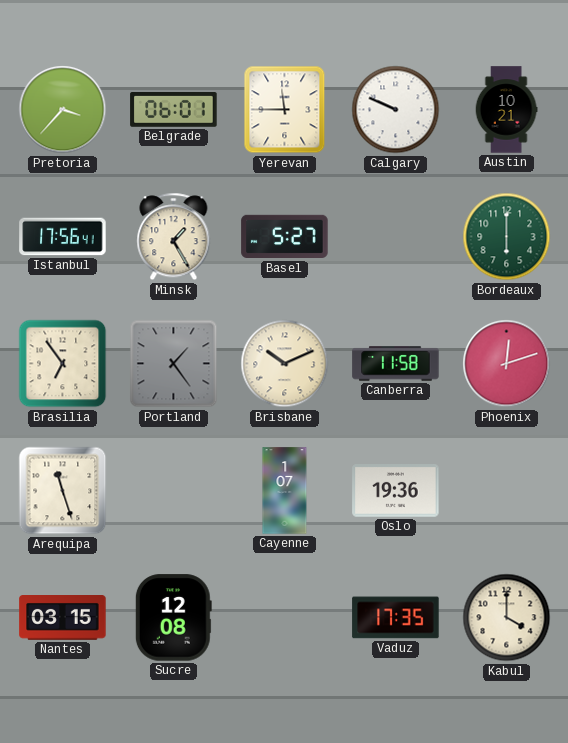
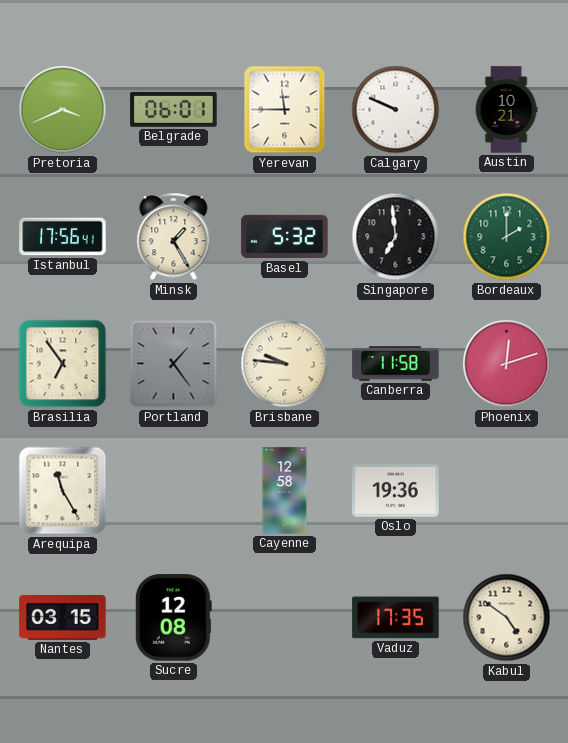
Pretoria: 3:37 -> 3:41 (63, 110)
Basel: 5:27 -> 5:32 (285, 237)
Singapore: none -> 6:59 (396, 237)
Bordeaux: 6:00 -> 2:00 (507, 237)
Brisbane: 10:11 -> 9:46 (285, 364)
Arequipa: 11:27 -> 11:25 (63, 491)
Cayenne: 1:07 -> 12:58 (285, 491)
Kabul: 4:00 -> 4:51 (507, 618)
